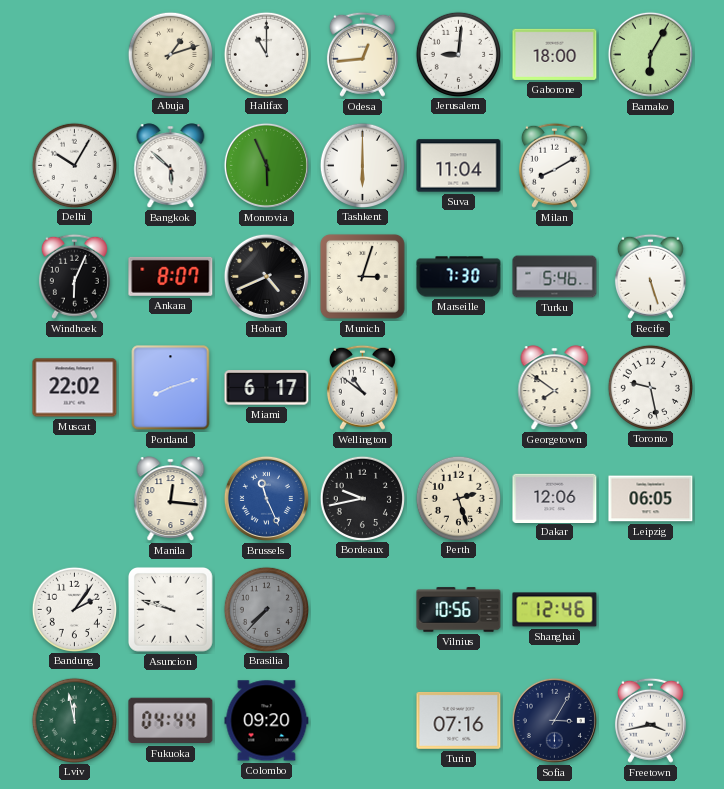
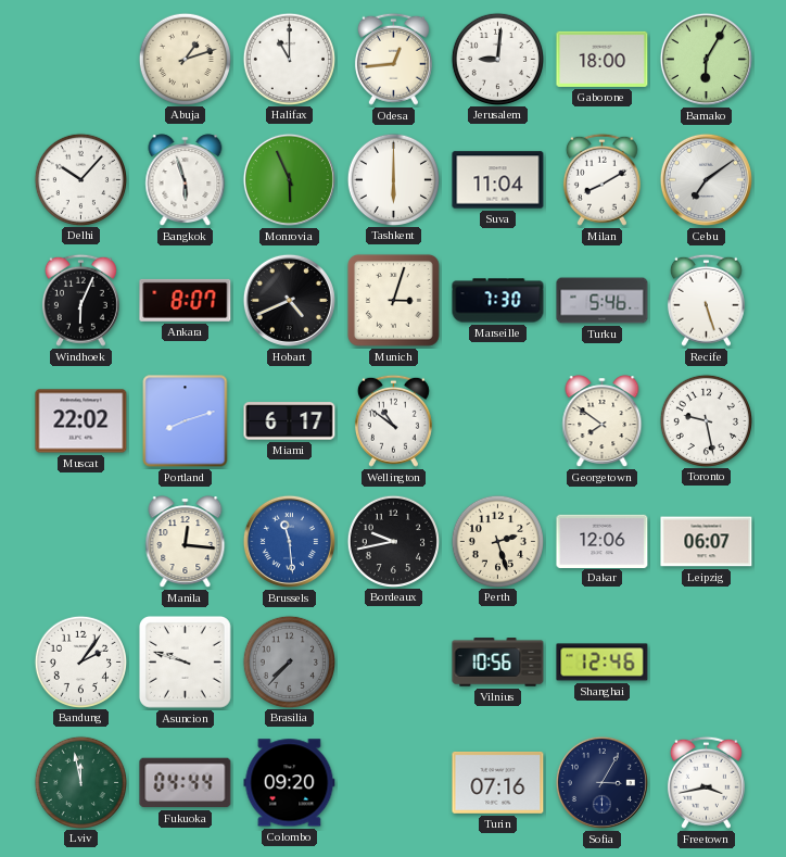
Delhi: 10:05 -> 10:07 (80, 179)
Bangkok: 5:52 -> 5:57 (186, 180)
Cebu: none -> 7:09 (706, 179)
Brussels: 11:26 -> 11:29 (289, 541)
Leipzig: 06:05 -> 06:07 (707, 542)
